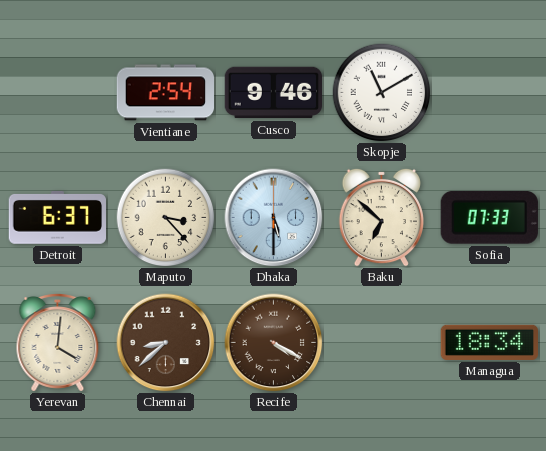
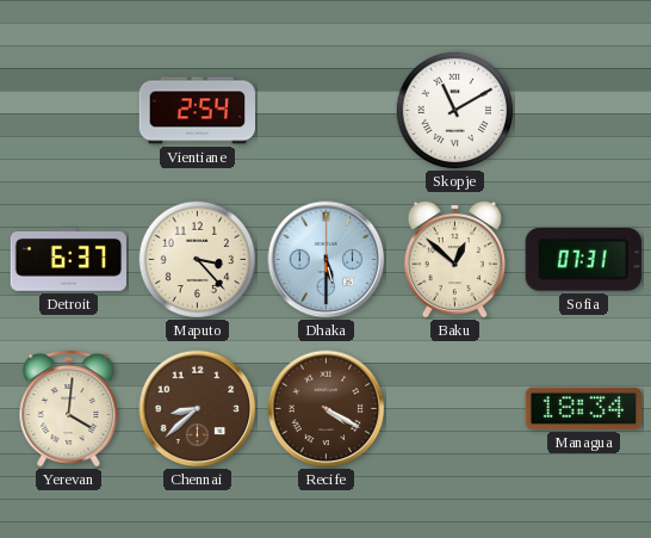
Cusco: 9:46 -> none (274, 93)
Baku: 6:52 -> 12:52 (454, 259)
Sofia: 07:33 -> 07:31 (583, 260)
